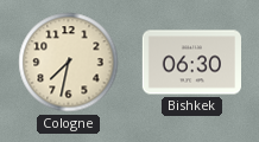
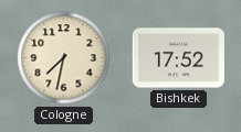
Bishkek: 06:30 -> 17:52 (178, 58)
